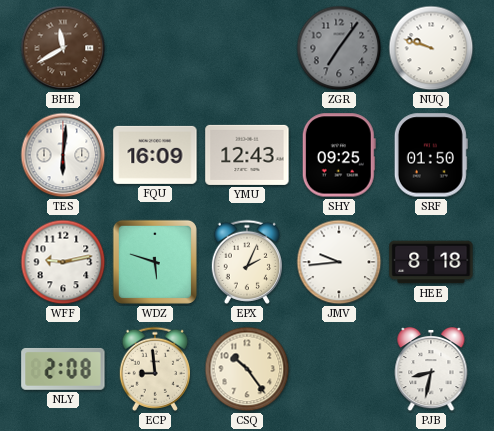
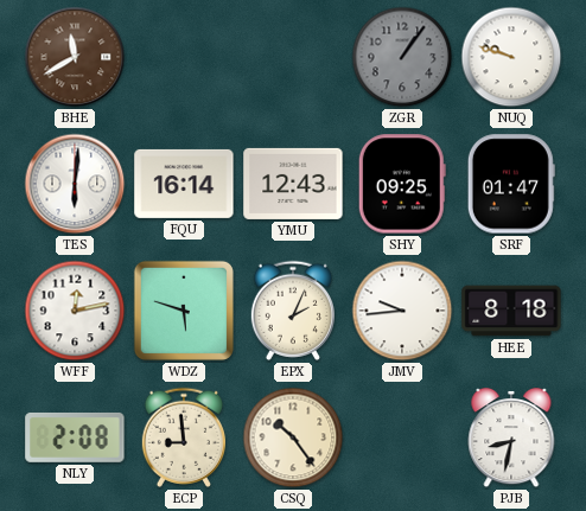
ZGR: 7:06 -> 1:06 (402, 57)
FQU: 16:09 -> 16:14 (184, 184)
SRF: 01:50 -> 01:47 (511, 184)
WFF: 9:13 -> 12:13 (75, 311)
